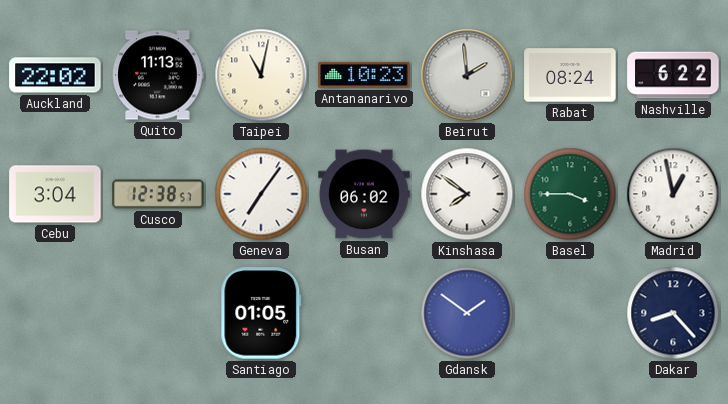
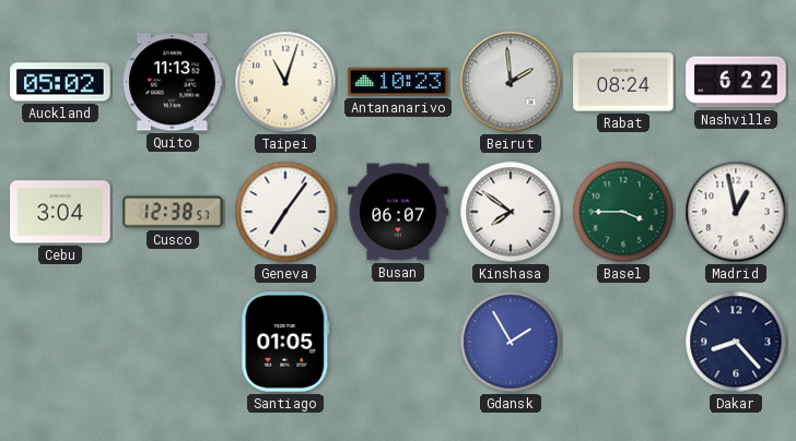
Auckland: 22:02 -> 05:02 (60, 82)
Taipei: 11:02 -> 11:03 (285, 82)
Busan: 06:02 -> 06:07 (398, 212)
Gdansk: 1:51 -> 1:55 (511, 342)
